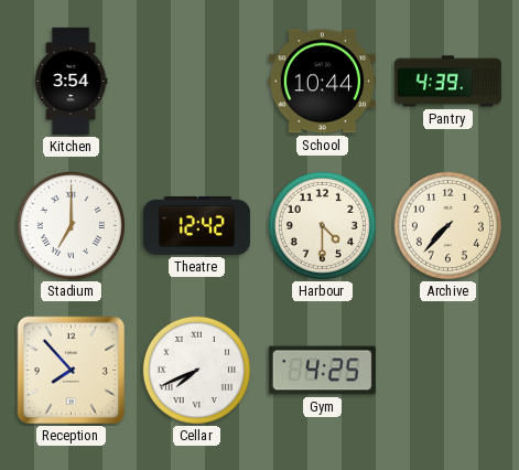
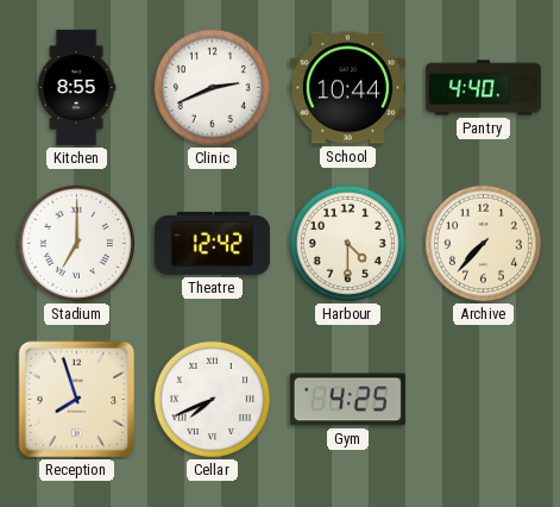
Kitchen: 3:54 -> 8:55 (76, 87)
Clinic: none -> 2:41 (212, 87)
Pantry: 4:39 -> 4:40 (483, 88)
Reception: 7:53 -> 7:57 (77, 400)
